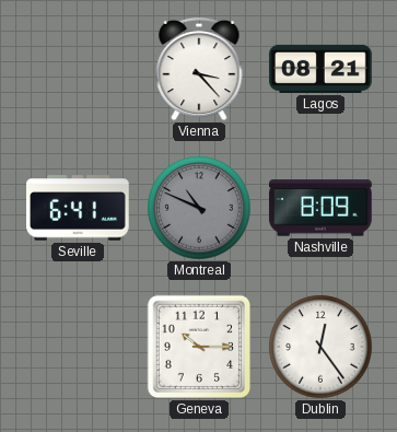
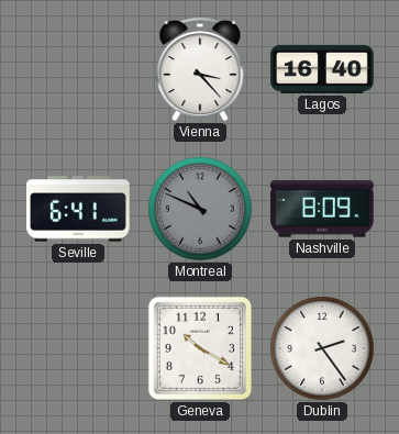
Lagos: 08:21 -> 16:40 (322, 69)
Geneva: 10:15 -> 10:20 (200, 348)
Dublin: 12:24 -> 2:24 (322, 348)
